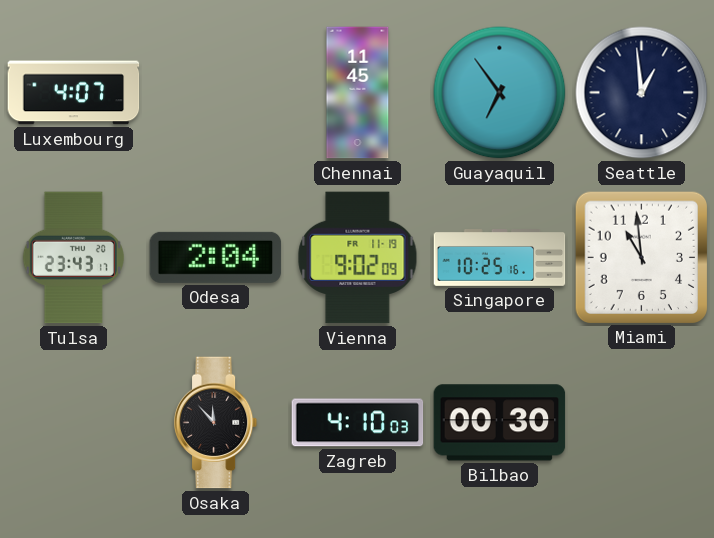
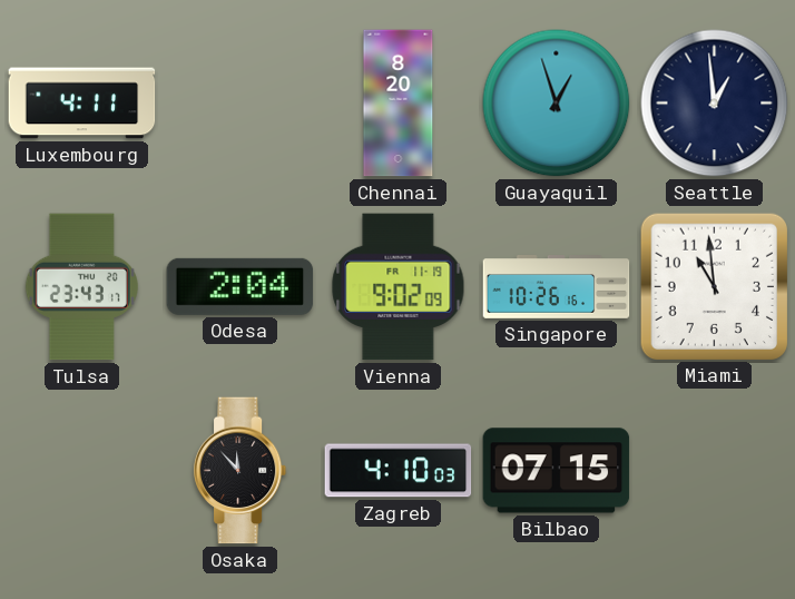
Luxembourg: 4:07 -> 4:11 (82, 104)
Chennai: 11:45 -> 8:20 (399, 104)
Guayaquil: 6:54 -> 12:57 (557, 104)
Singapore: 10:25 -> 10:26 (557, 287)
Bilbao: 00:30 -> 07:15 (557, 471)
